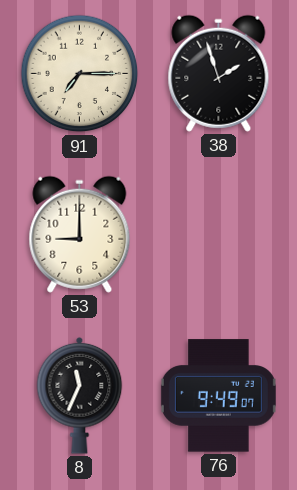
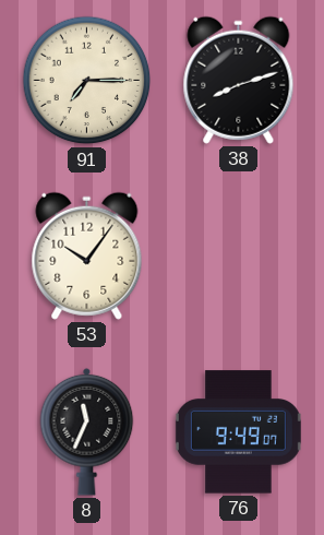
38: 1:57 -> 8:12 (239, 80)
53: 9:00 -> 10:06 (87, 255)
